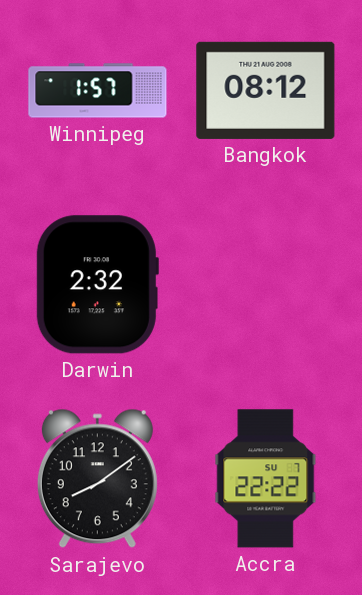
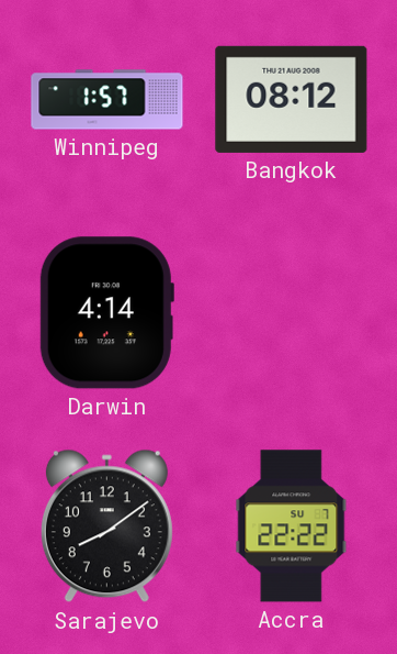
Darwin: 2:32 -> 4:14 (106, 313)
